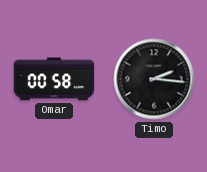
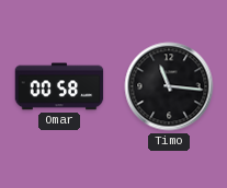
Timo: 2:16 -> 11:16 (169, 86)
